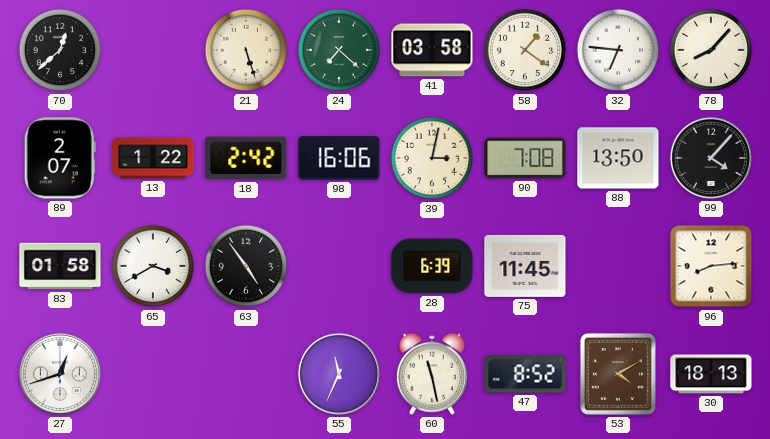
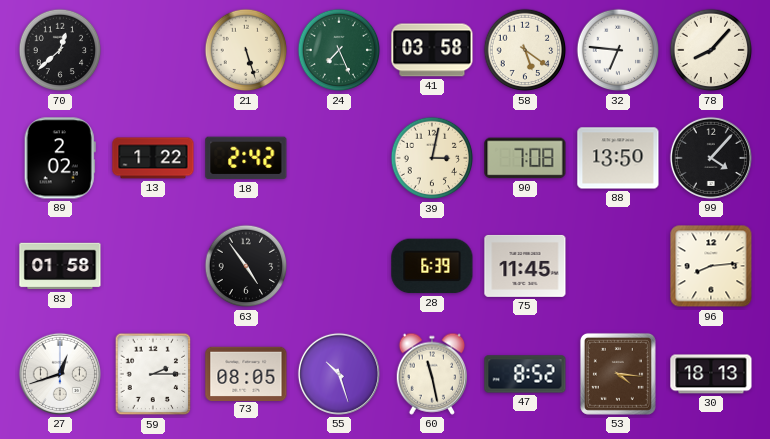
24: 7:22 -> 7:26 (339, 50)
58: 1:21 -> 5:21 (525, 50)
89: 2:07 -> 2:02 (60, 158)
98: 16:06 -> none (339, 158)
65: 3:40 -> none (153, 266)
59: none -> 2:15 (153, 374)
73: none -> 08:05 (246, 373)
55: 11:34 -> 10:27 (339, 374)
53: 4:10 -> 4:16 (618, 374)
